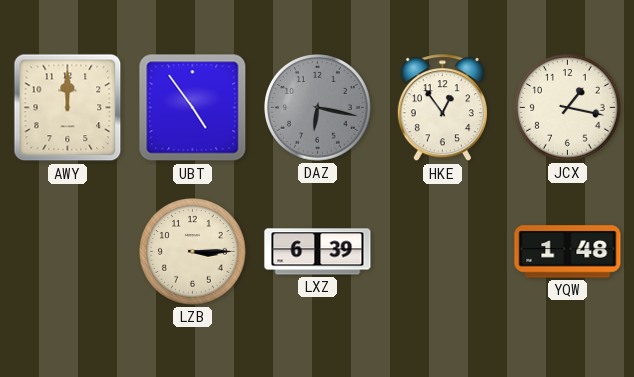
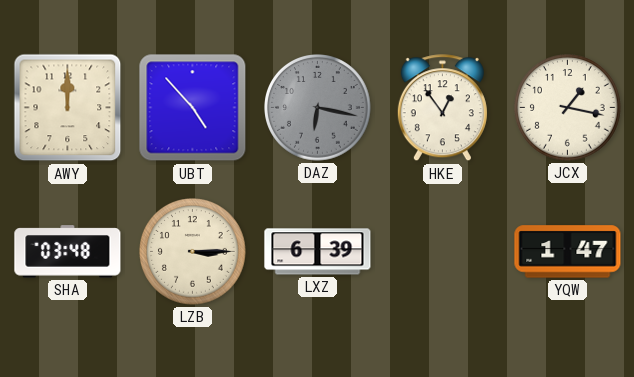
UBT: 4:54 -> 4:53 (193, 108)
SHA: none -> 03:48 (68, 252)
YQW: 1:48 -> 1:47 (568, 252)
